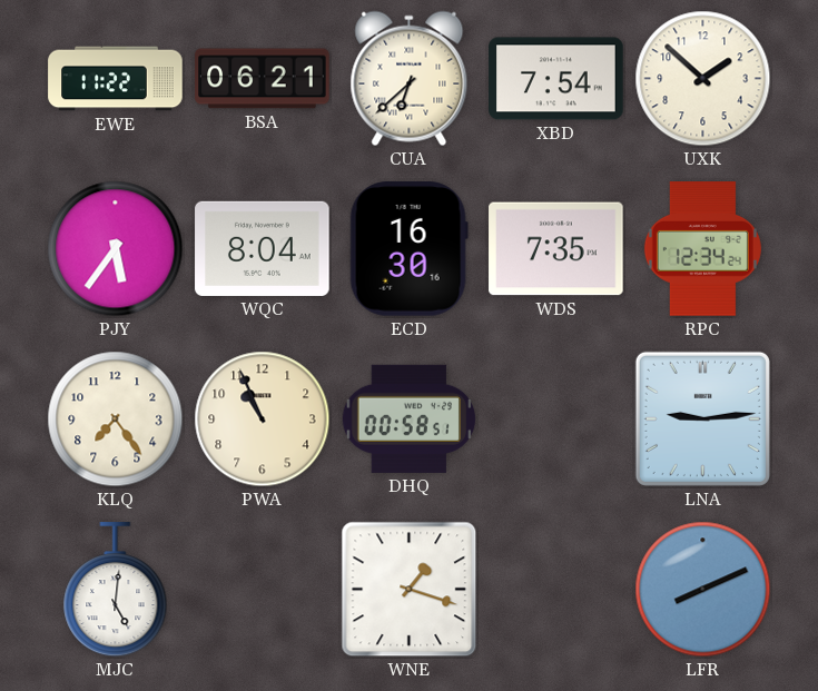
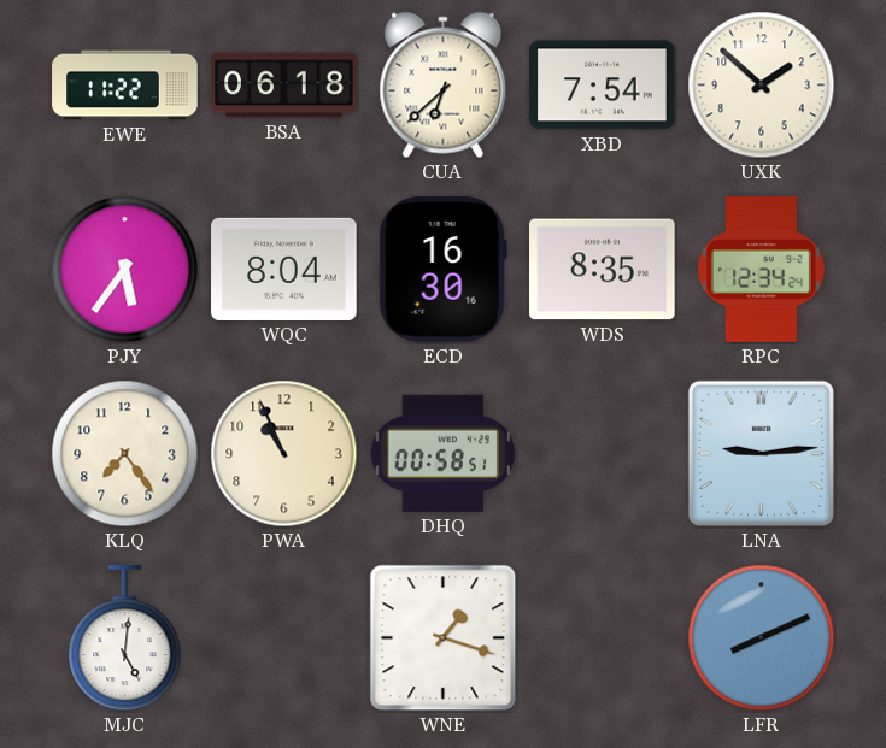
BSA: 06:21 -> 06:18 (284, 86)
WDS: 7:35 -> 8:35 (603, 270)
